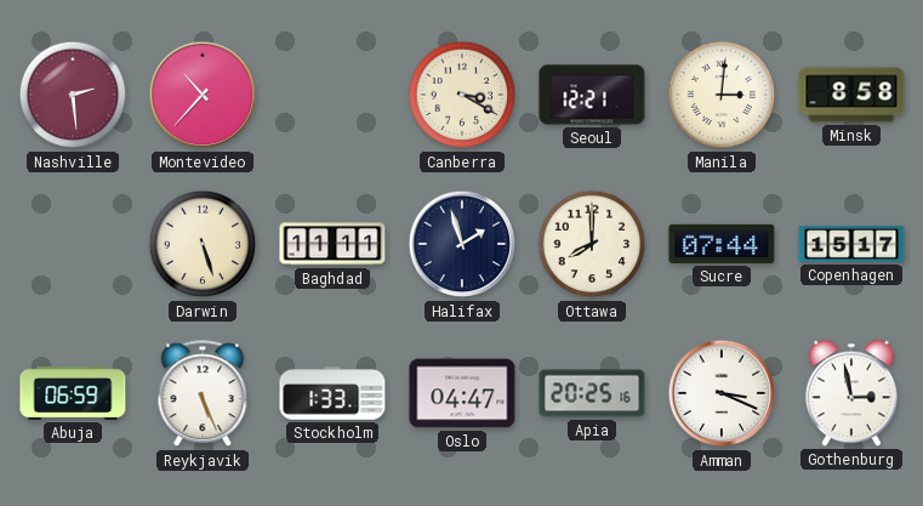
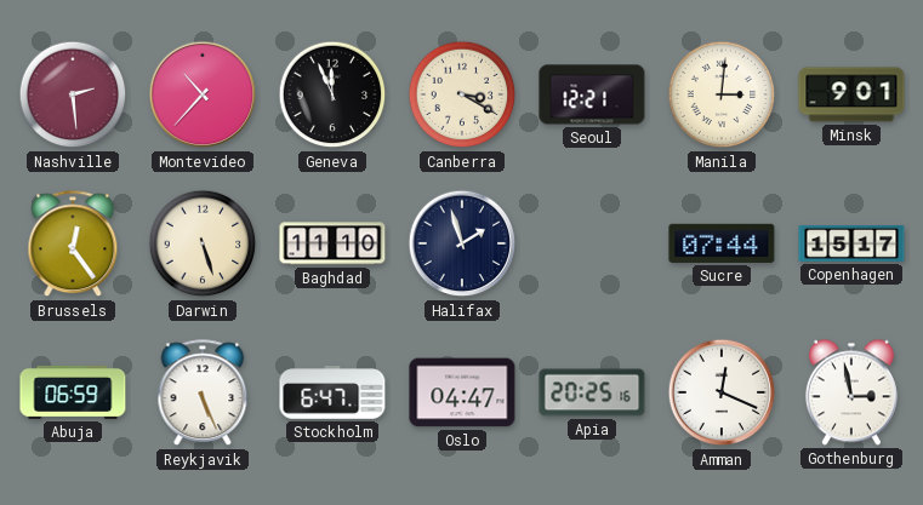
Geneva: none -> 11:56 (332, 94)
Minsk: 8:58 -> 9:01 (851, 94)
Brussels: none -> 12:24 (73, 245)
Baghdad: 11:11 -> 11:10 (332, 243)
Ottawa: 8:00 -> none (592, 244)
Stockholm: 1:33 -> 6:47 (332, 392)
Amman: 3:19 -> 12:19 (722, 392)
